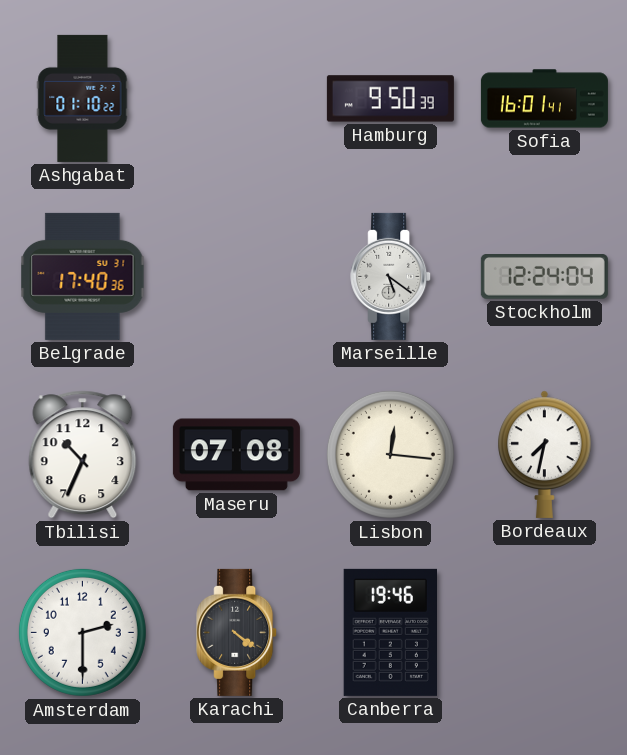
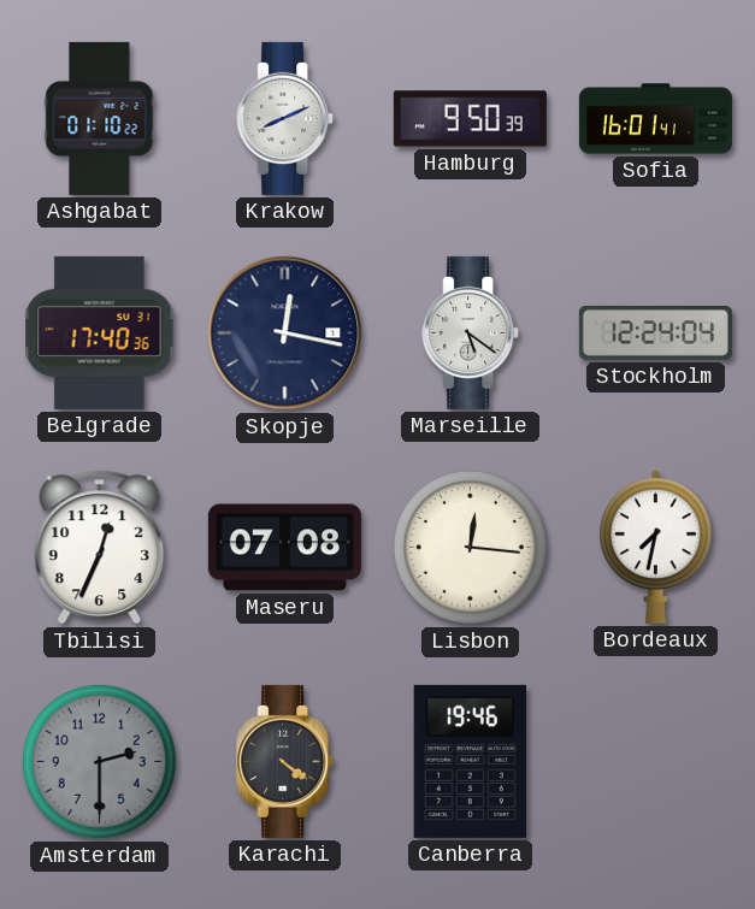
Krakow: none -> 8:11 (285, 118)
Skopje: none -> 12:17 (285, 334)
Tbilisi: 10:34 -> 12:34 (100, 548)
Amsterdam dial: white -> grey (99, 761)
